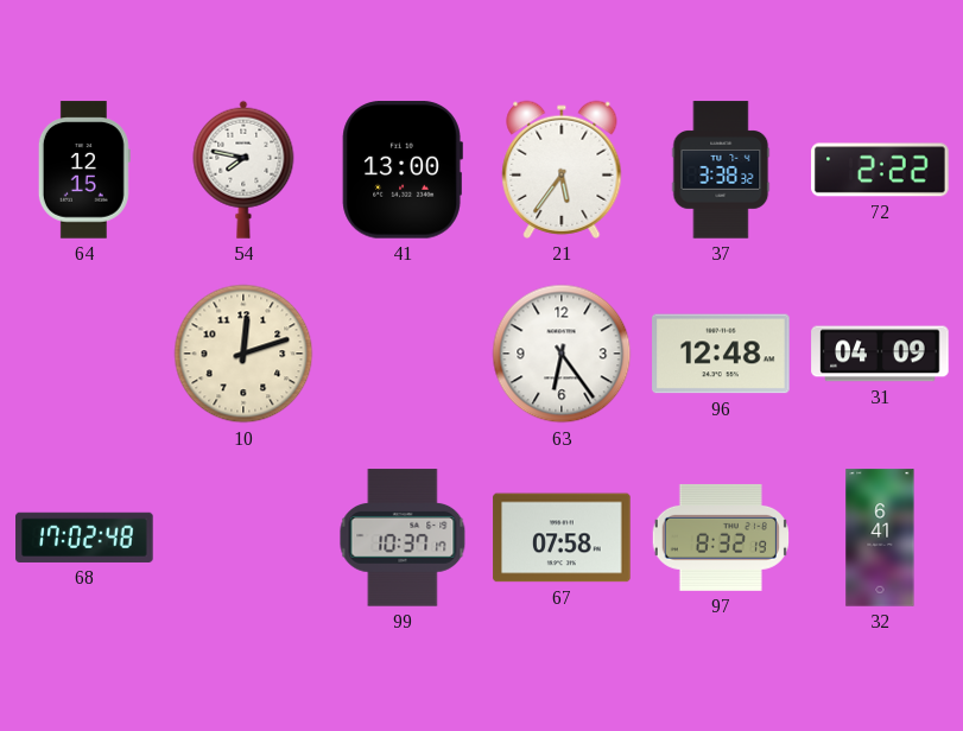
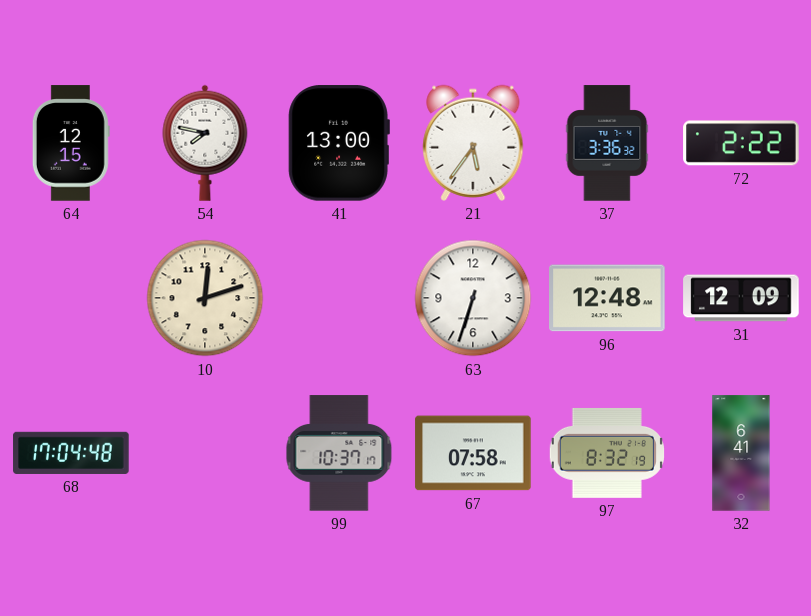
37: 3:38 -> 3:36 (607, 143)
63: 6:24 -> 6:33 (473, 298)
31: 04:09 -> 12:09 (741, 298)
68: 17:02 -> 17:04 (71, 453)
